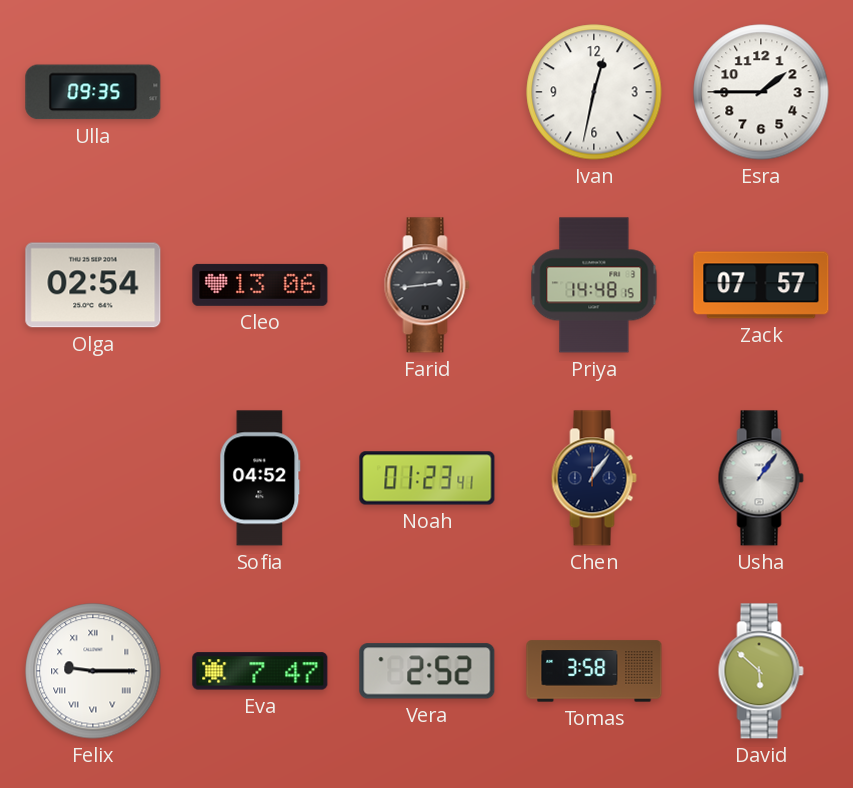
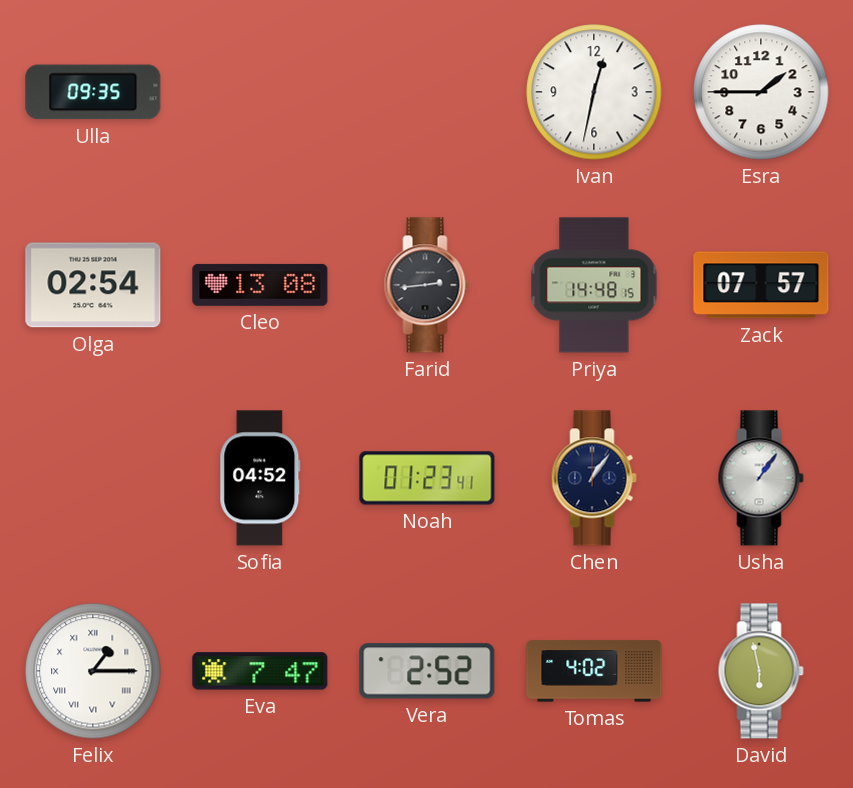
Cleo: 13:06 -> 13:08 (260, 285)
Felix: 9:15 -> 1:15 (93, 671)
Tomas: 3:58 -> 4:02 (594, 671)
David: 5:52 -> 5:58 (761, 671)
